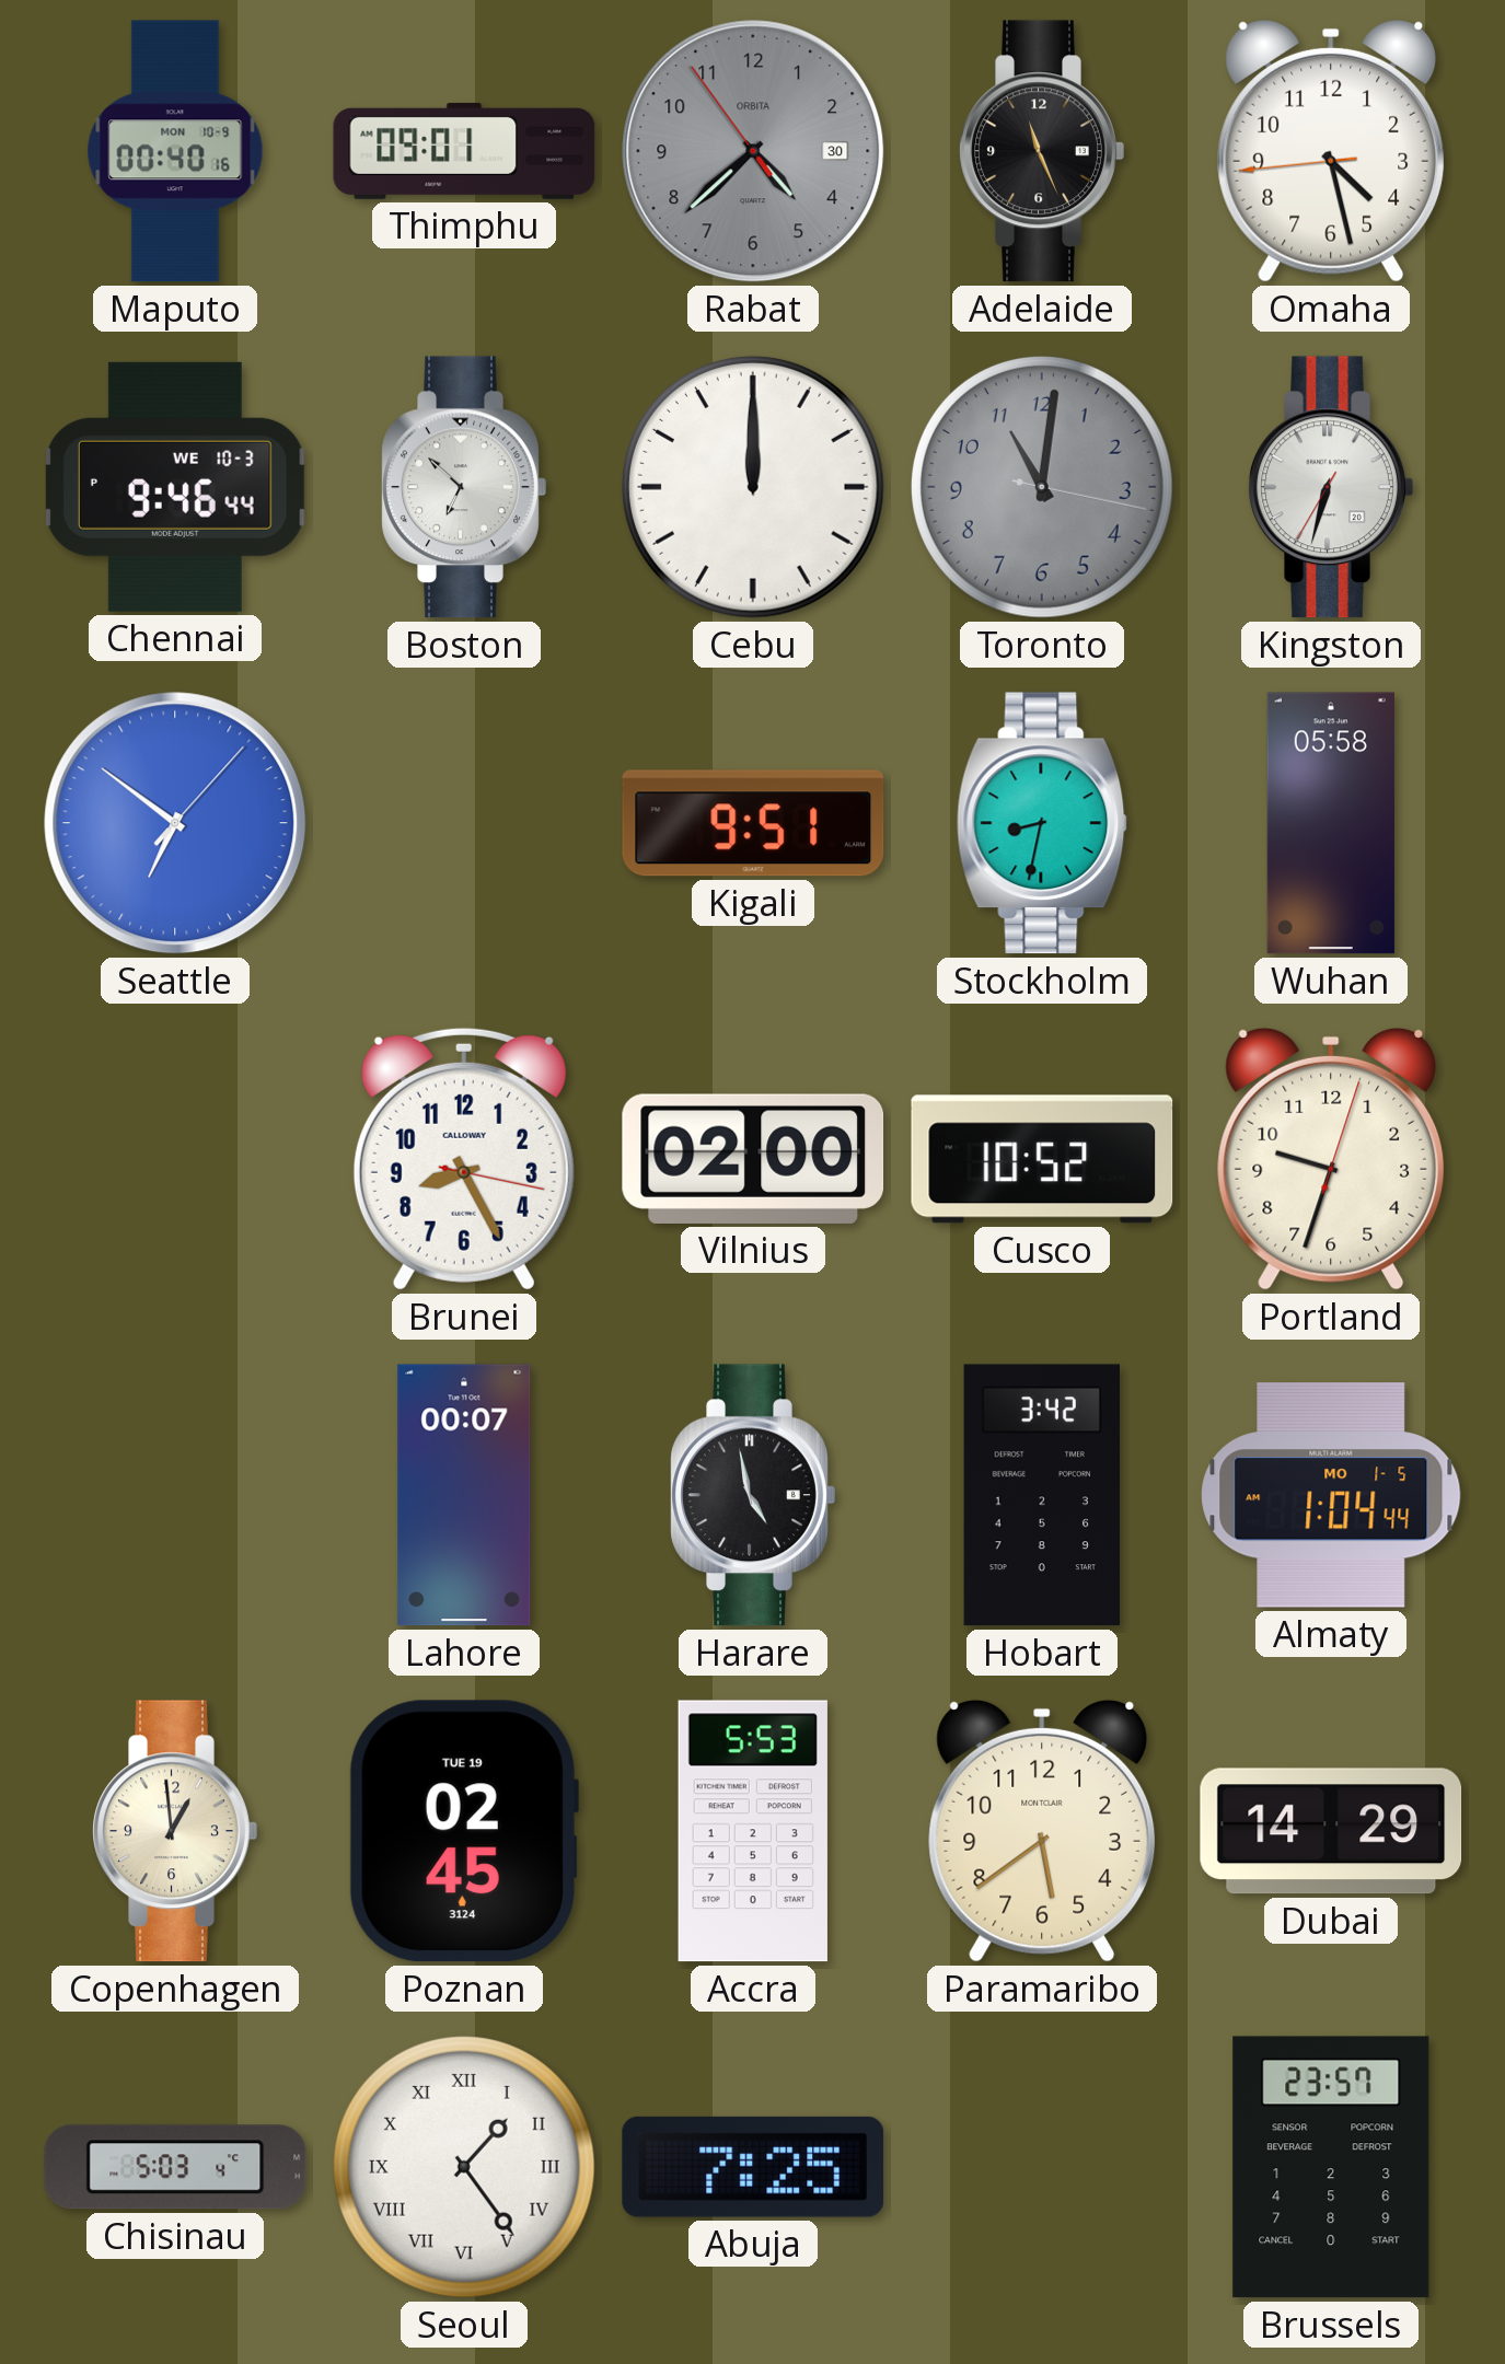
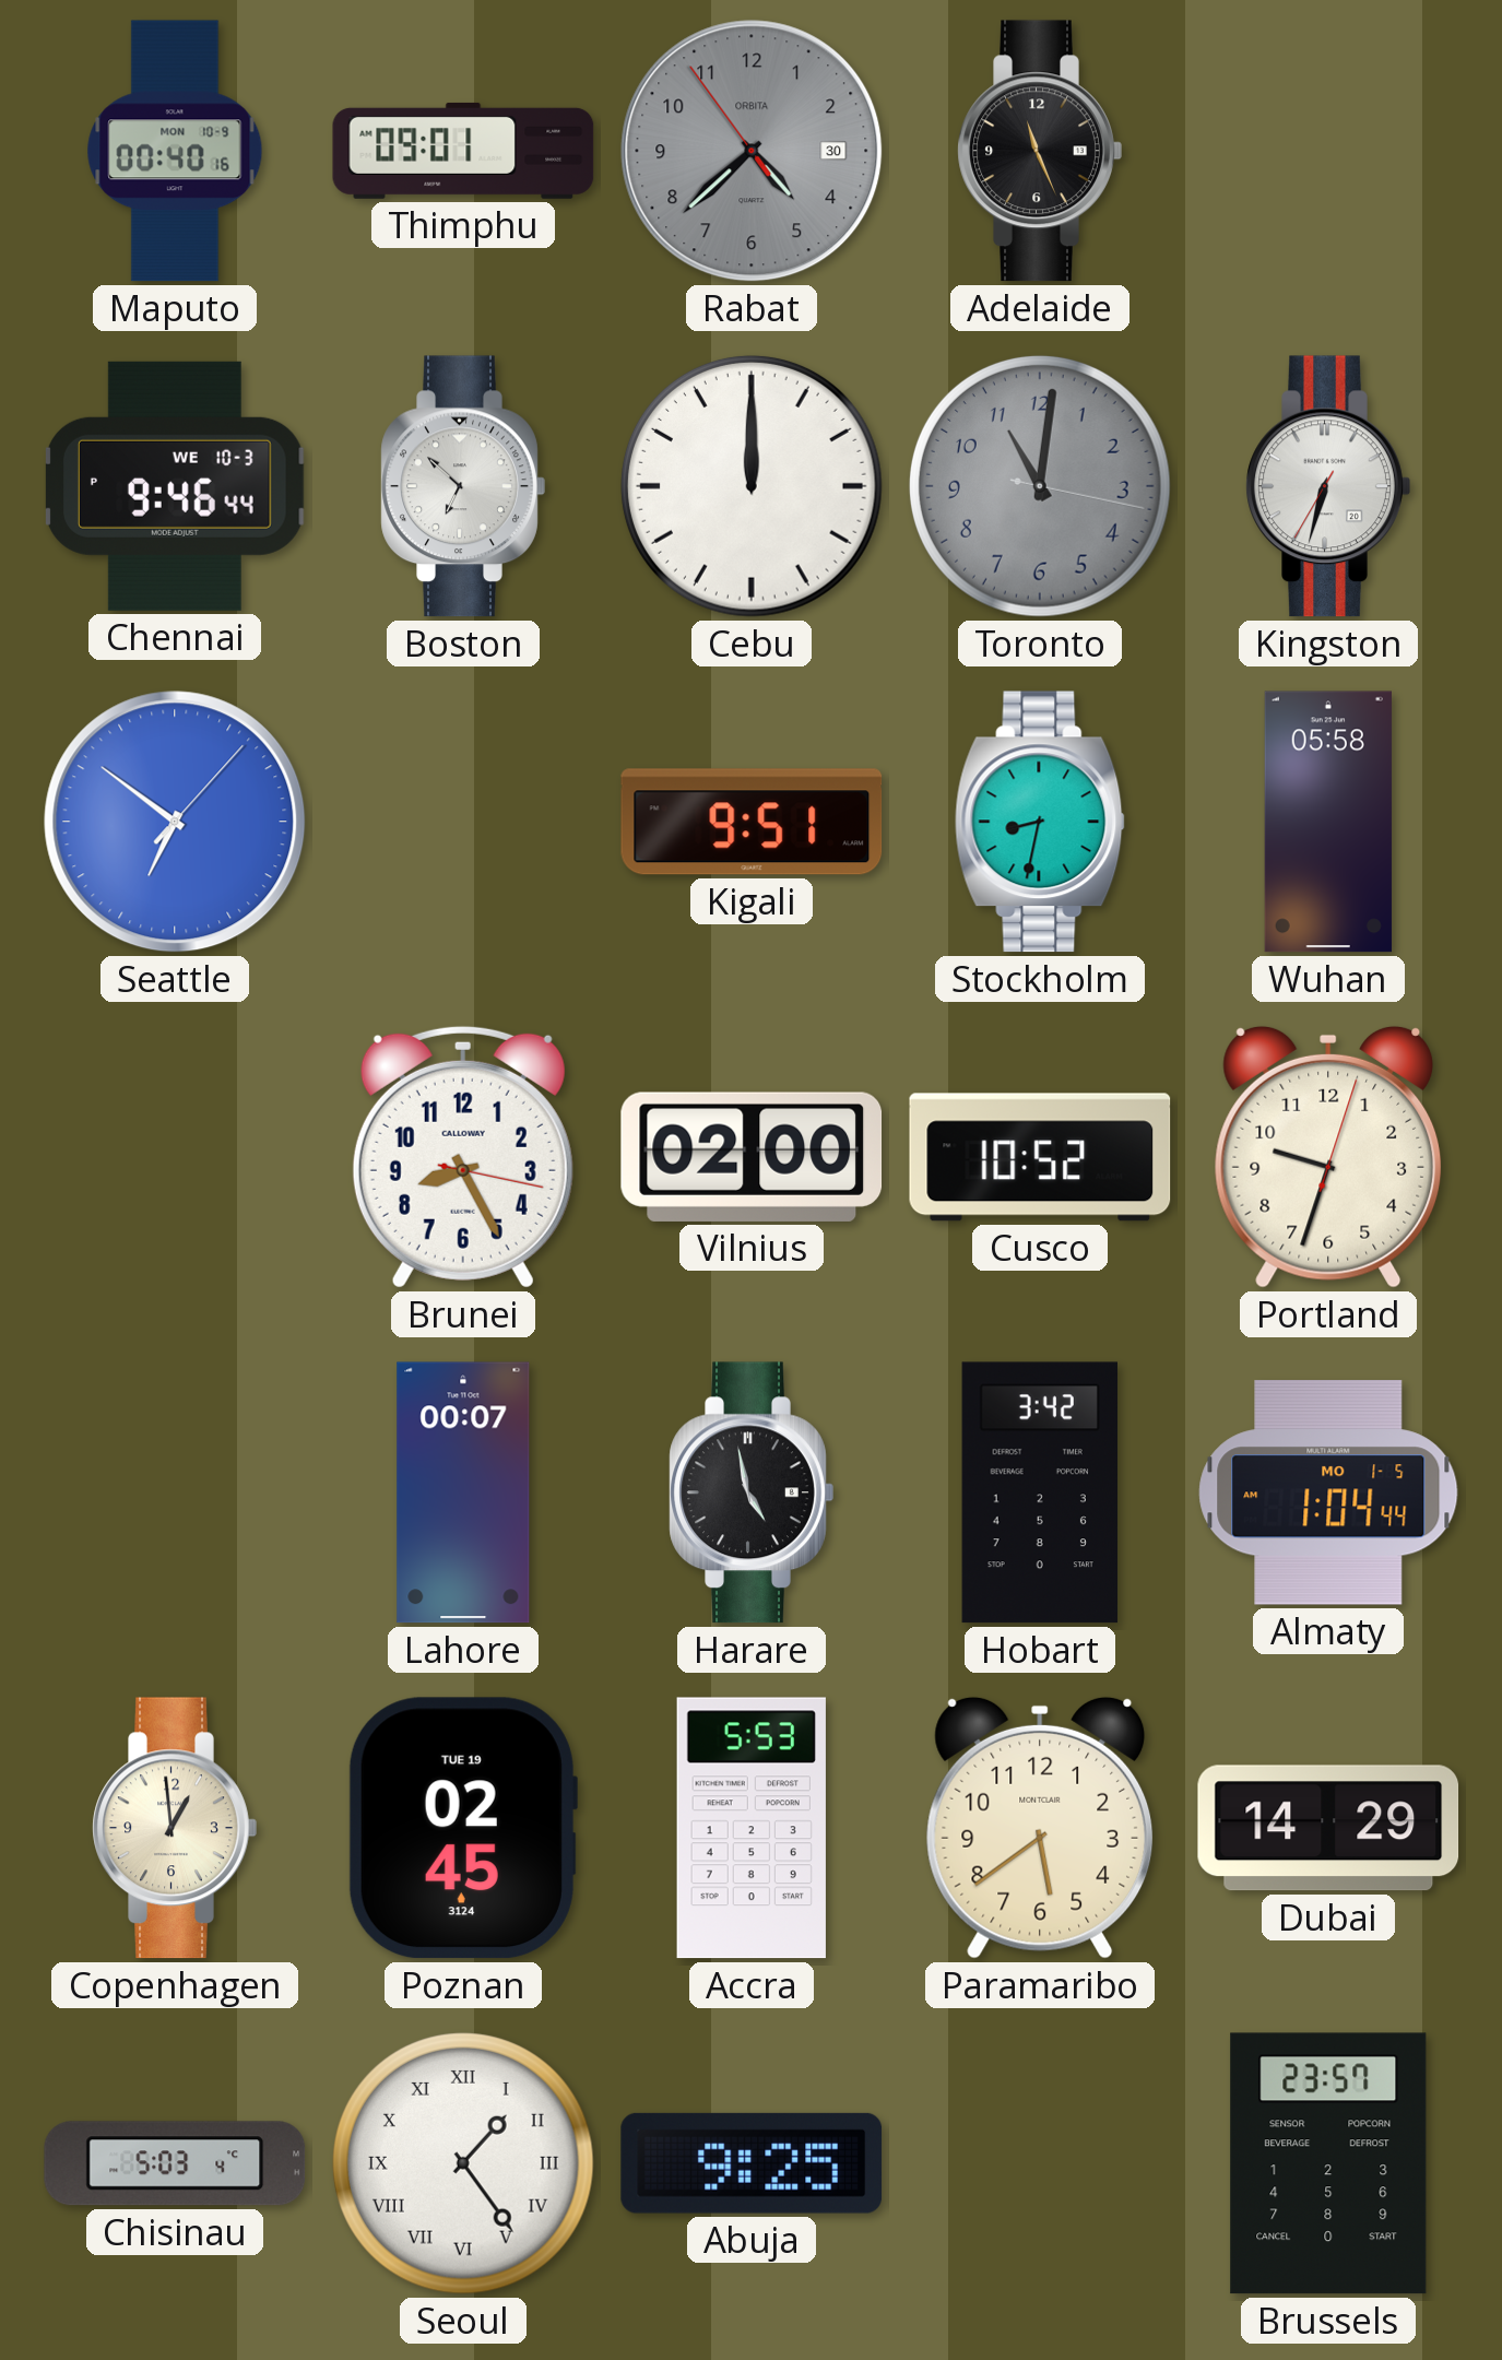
Omaha: 4:27 -> none (1331, 151)
Abuja: 7:25 -> 9:25 (752, 2163)
